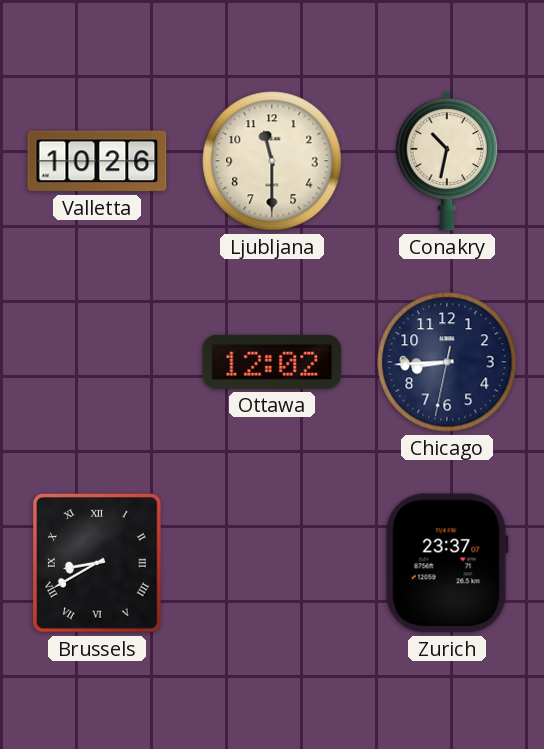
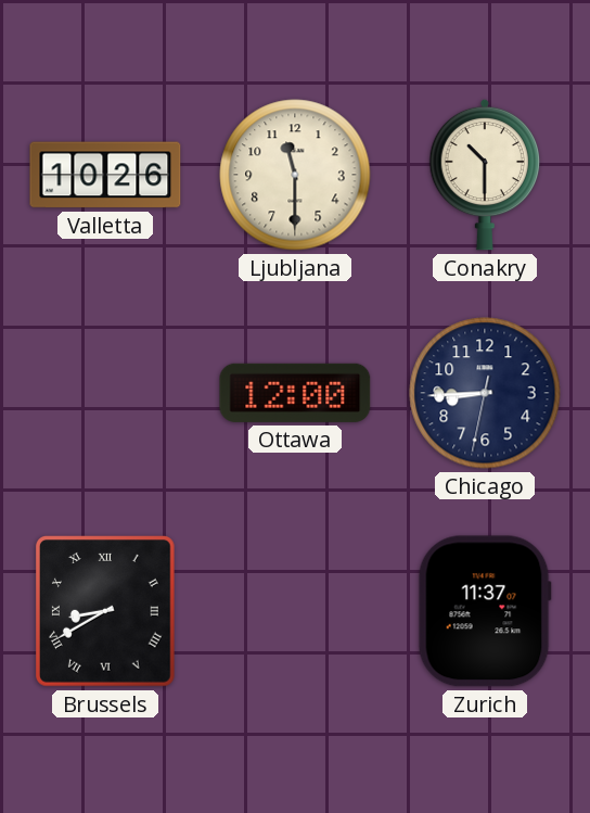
Conakry: 10:32 -> 10:30 (484, 175)
Ottawa: 12:02 -> 12:00 (295, 393)
Zurich: 23:37 -> 11:37 (485, 611)
